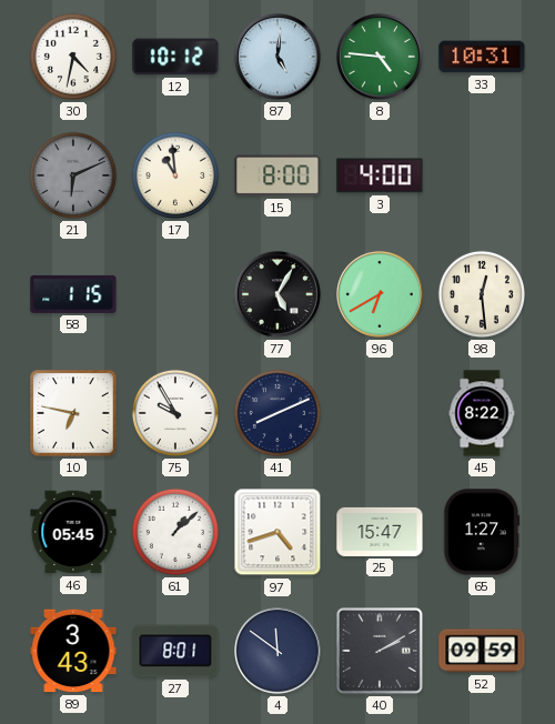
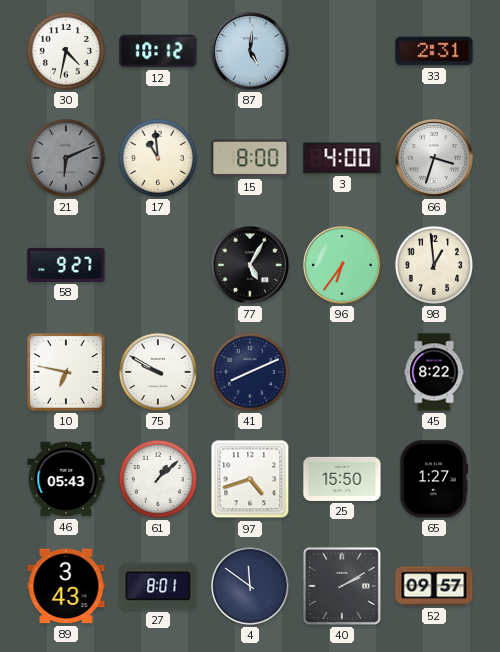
8: 4:46 -> none (381, 58)
33: 10:31 -> 2:31 (434, 51)
66: none -> 3:33 (435, 159)
58: 1:15 -> 9:27 (66, 265)
96: 6:40 -> 6:36 (343, 266)
98: 12:29 -> 12:59 (434, 265)
75: 9:55 -> 9:50 (158, 372)
46: 05:45 -> 05:43 (66, 479)
25: 15:47 -> 15:50 (342, 479)
52: 09:59 -> 09:57 (434, 586)
